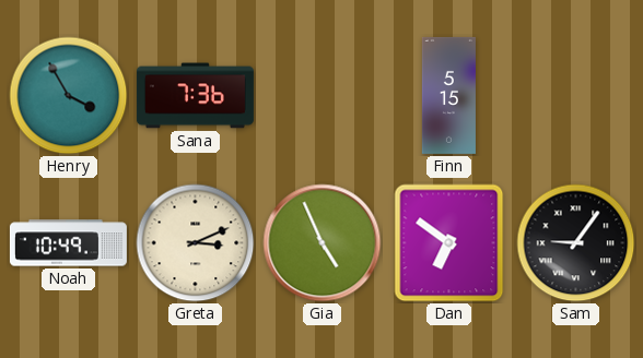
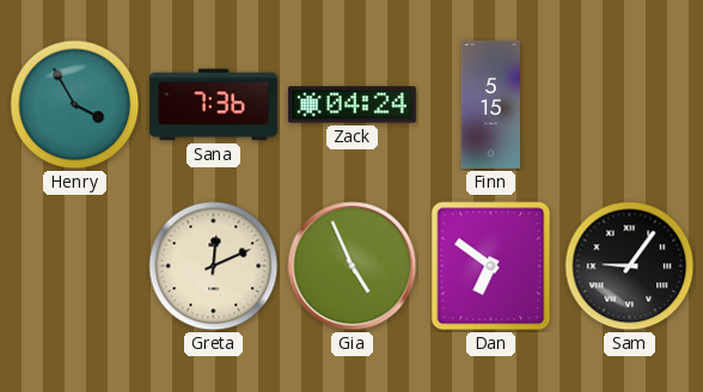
Zack: none -> 04:24 (351, 105)
Noah: 10:49 -> none (68, 243)
Greta: 3:11 -> 12:11 (214, 267)
